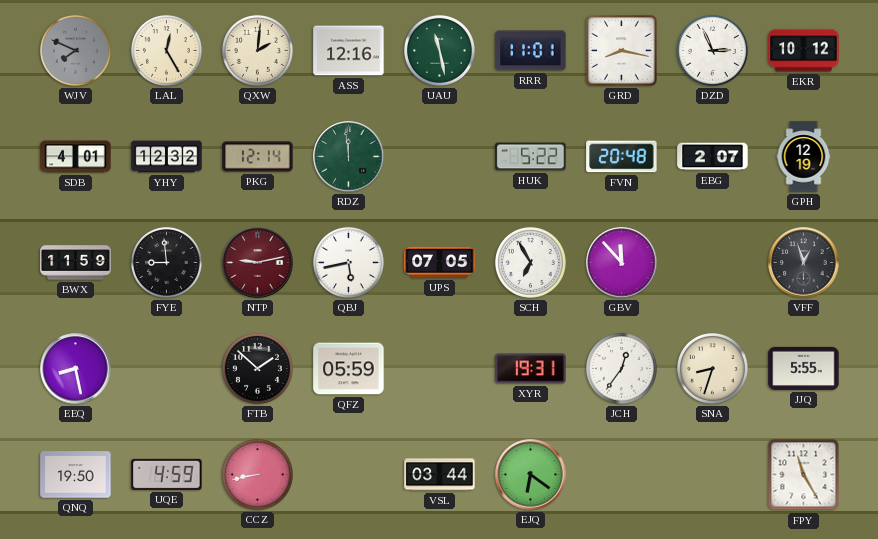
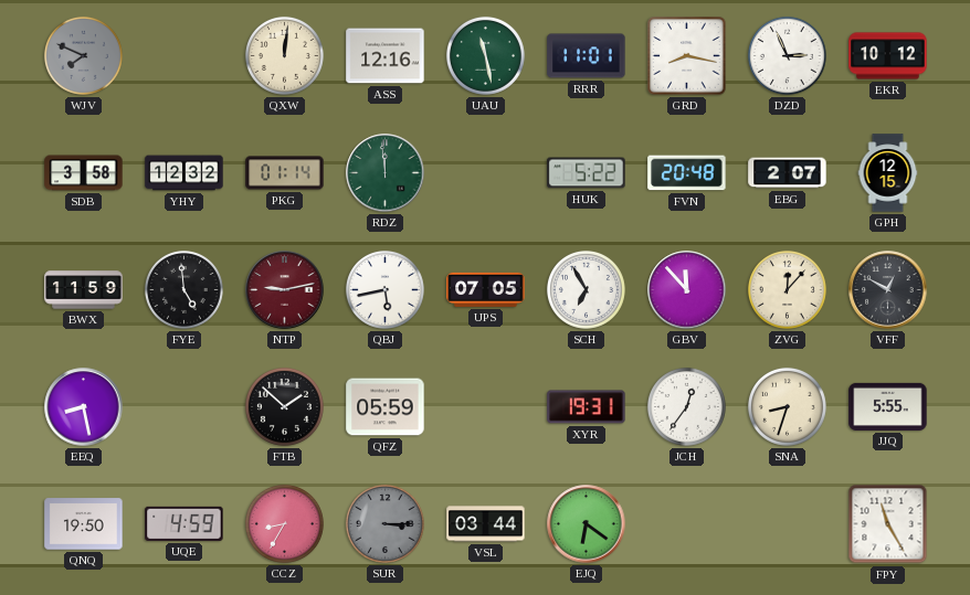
LAL: 12:25 -> none (166, 50)
QXW: 2:01 -> 12:01 (284, 55)
SDB: 4:01 -> 3:58 (84, 173)
PKG: 12:14 -> 01:14 (285, 173)
GPH: 12:19 -> 12:15 (888, 173)
FYE: 8:59 -> 4:59 (183, 289)
ZVG: none -> 12:07 (787, 289)
VFF: 12:57 -> 12:50 (888, 290)
CCZ: 8:43 -> 8:35 (284, 523)
SUR: none -> 3:15 (384, 523)
